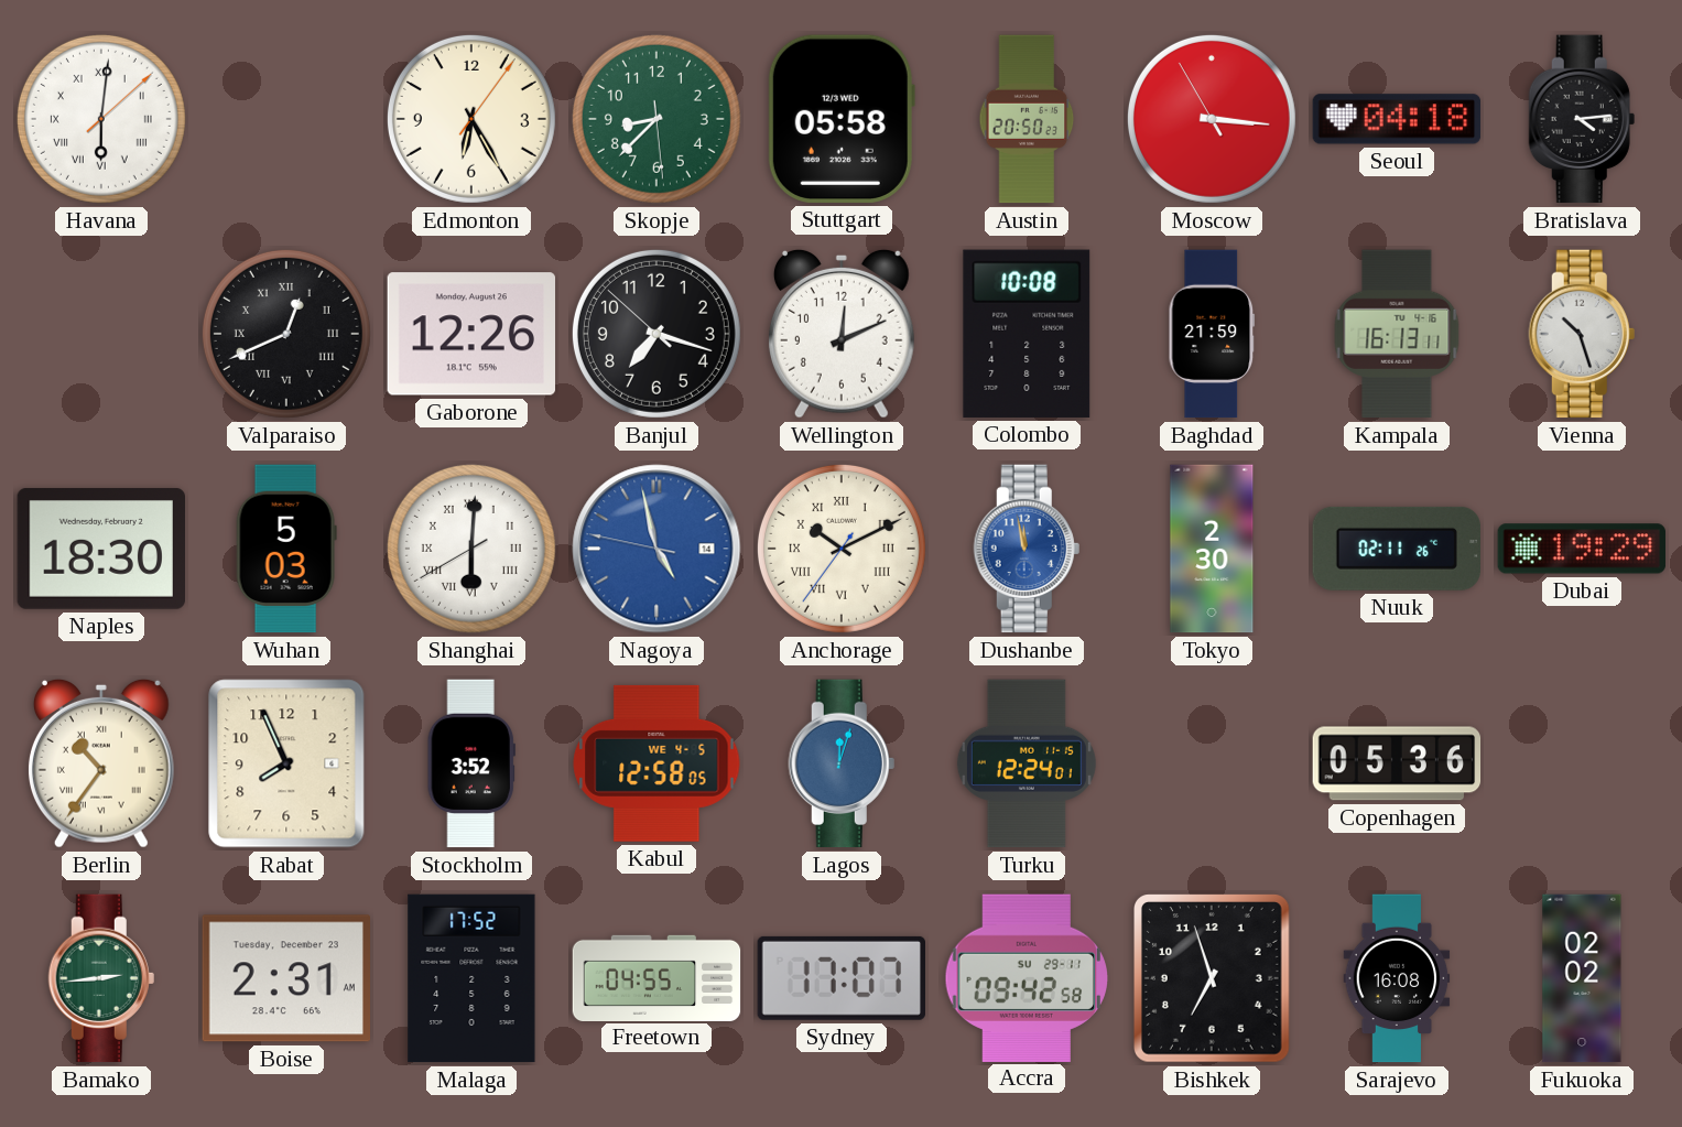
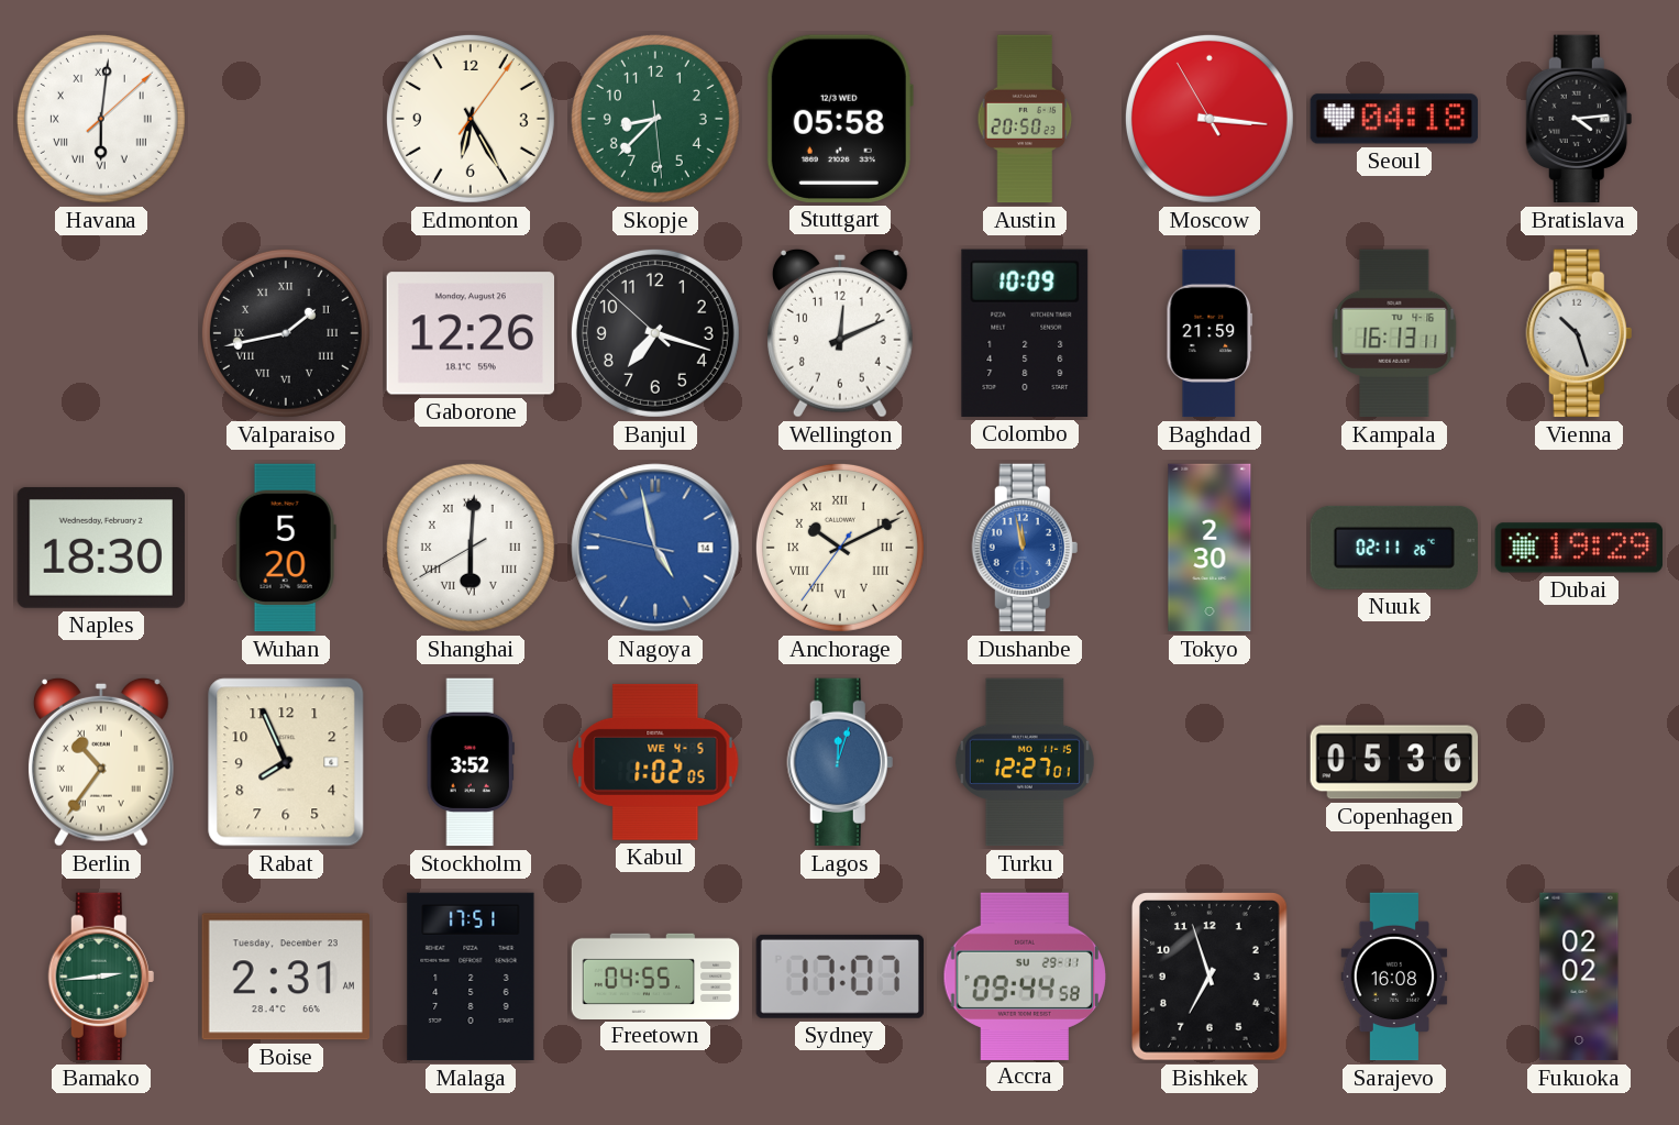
Valparaiso: 12:41 -> 1:43 (286, 333)
Colombo: 10:08 -> 10:09 (1025, 333)
Wuhan: 5:03 -> 5:20 (286, 548)
Kabul: 12:58 -> 1:02 (655, 762)
Turku: 12:24 -> 12:27 (1025, 762)
Malaga: 17:52 -> 17:51 (471, 977)
Accra: 09:42 -> 09:44 (1024, 975)
